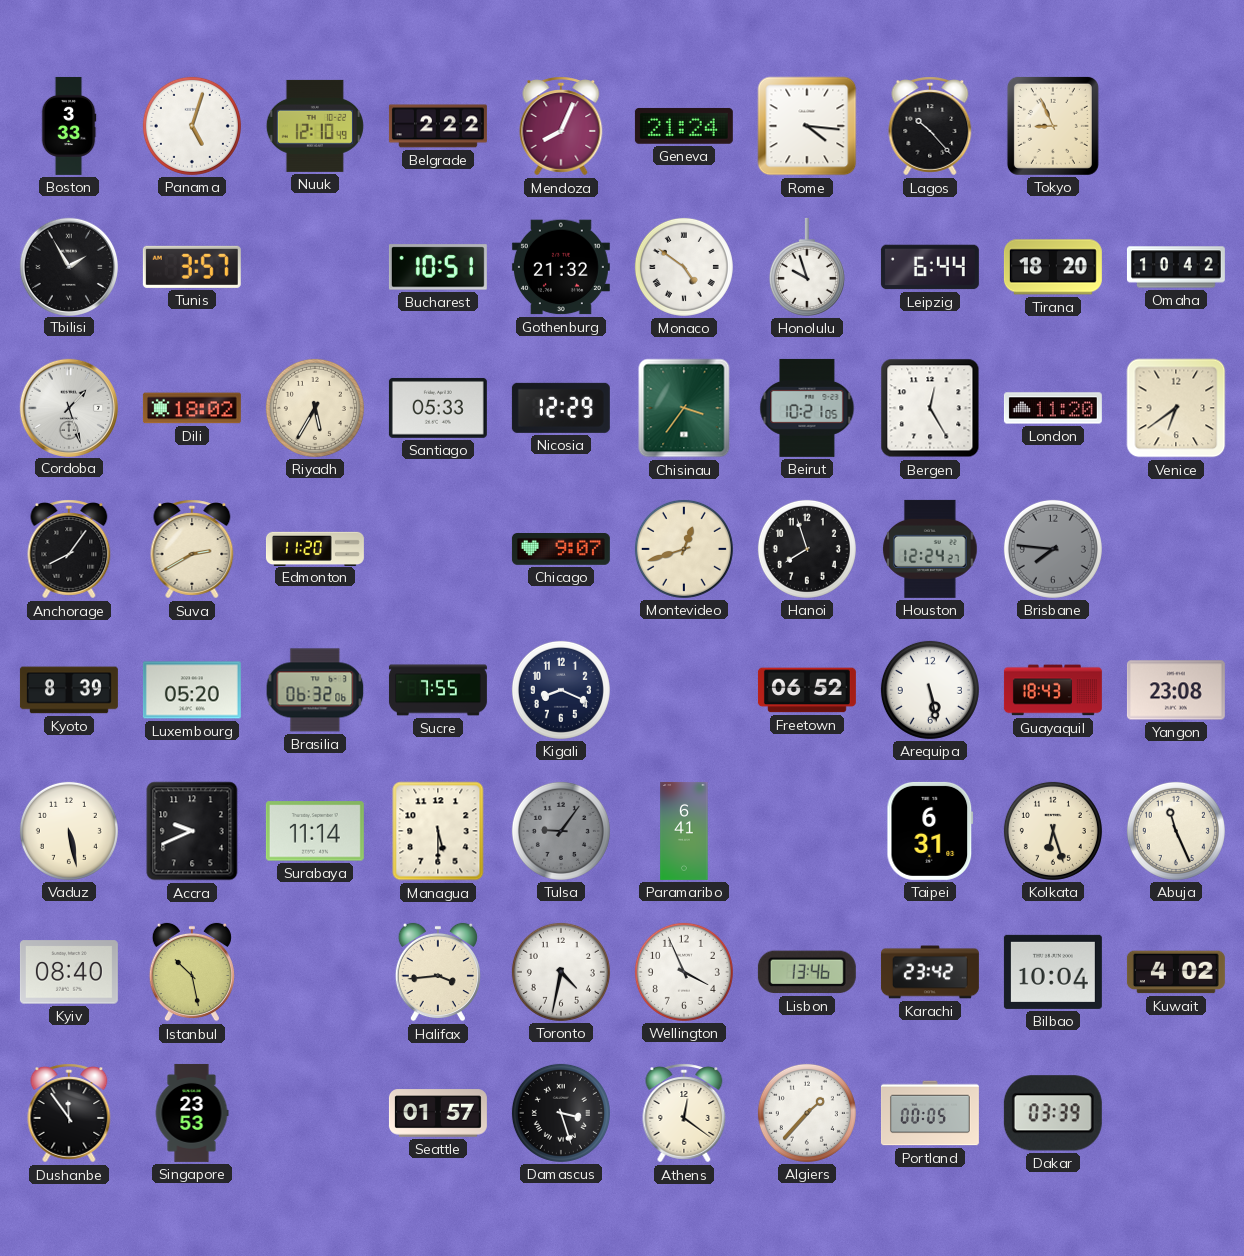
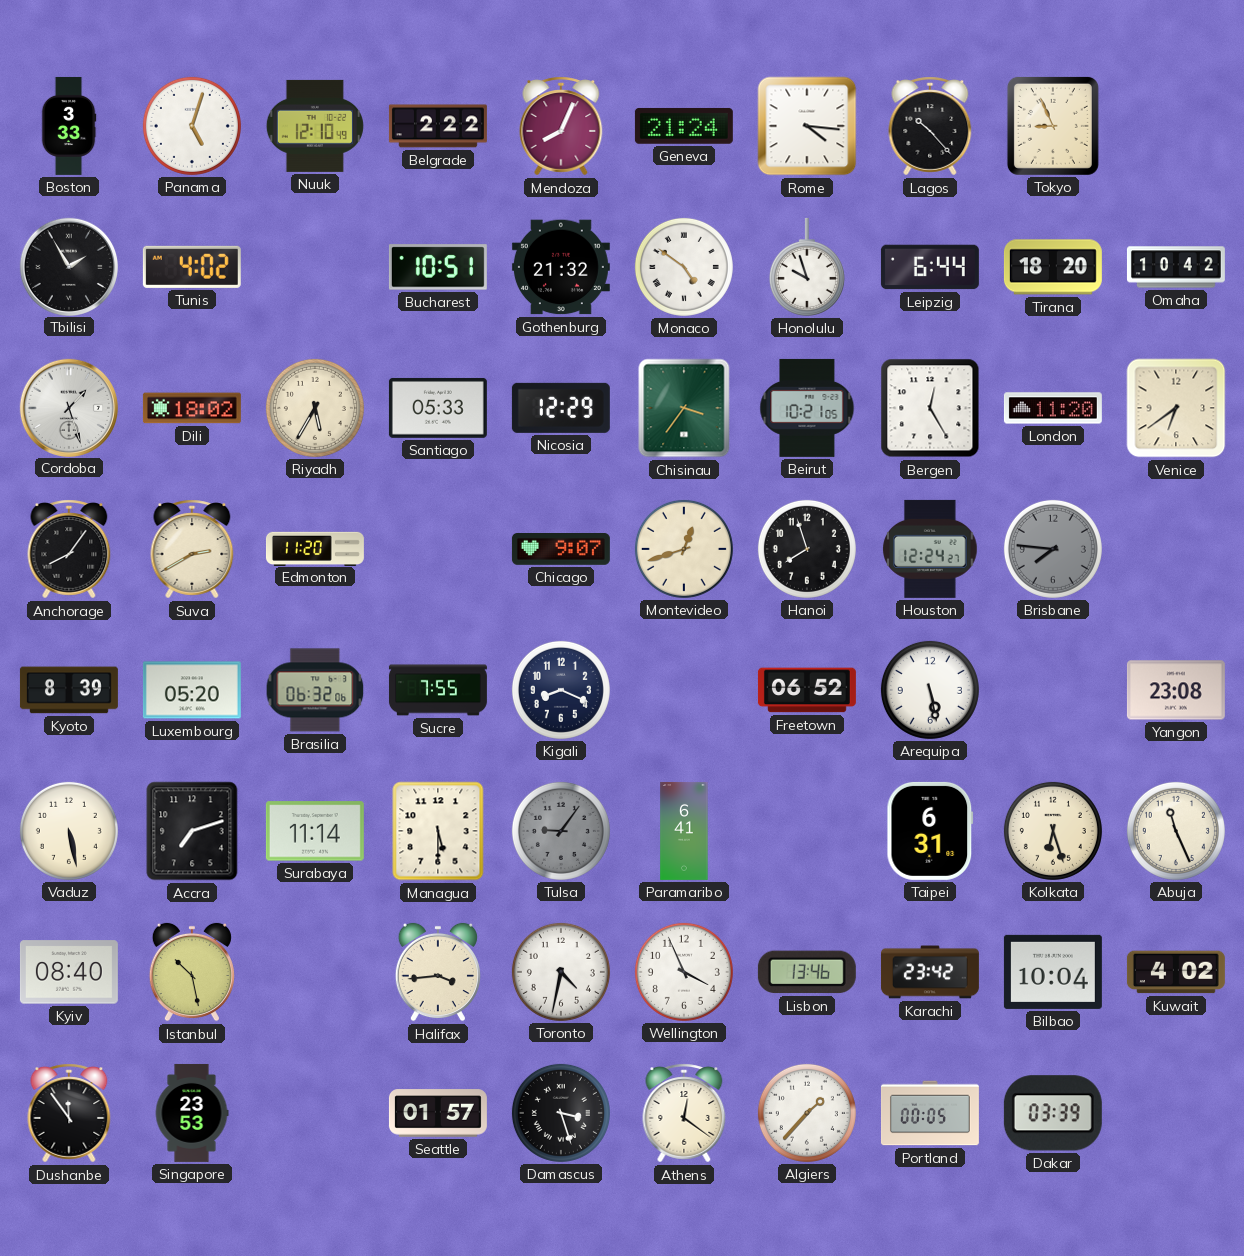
Tunis: 3:57 -> 4:02 (192, 267)
Guayaquil: 18:43 -> none (1053, 690)
Accra: 9:41 -> 7:12 (192, 831)
